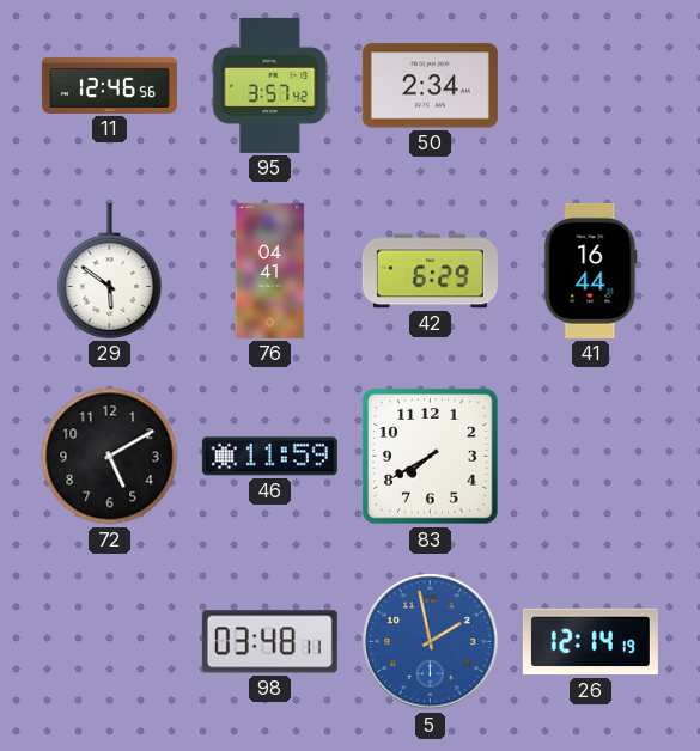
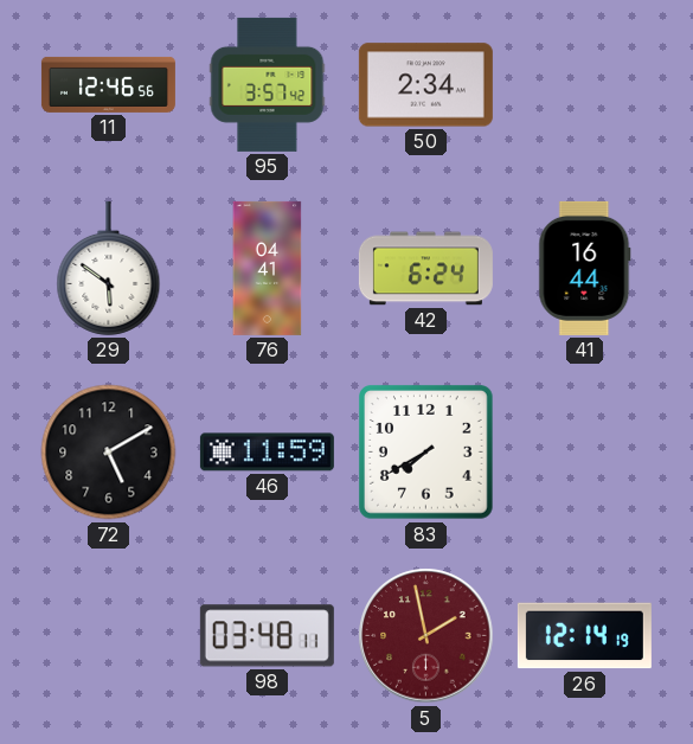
42: 6:29 -> 6:24 (425, 269)
5 dial: blue -> burgundy (426, 636)
